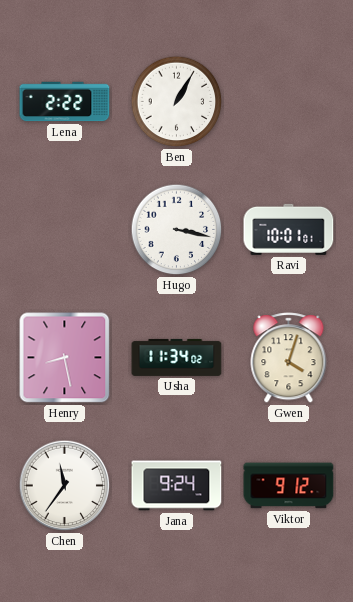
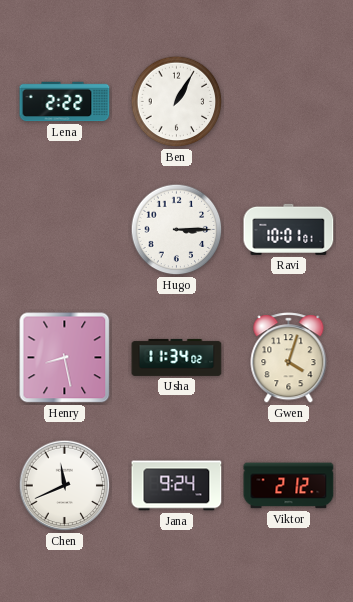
Hugo: 3:17 -> 3:15 (177, 230)
Chen: 11:36 -> 11:41 (65, 486)
Viktor: 9:12 -> 2:12 (289, 486)
